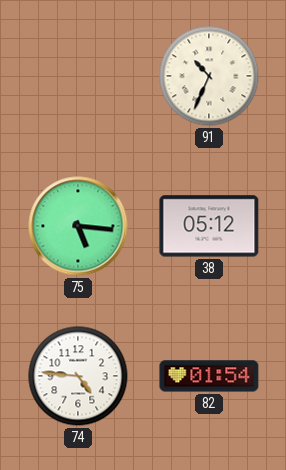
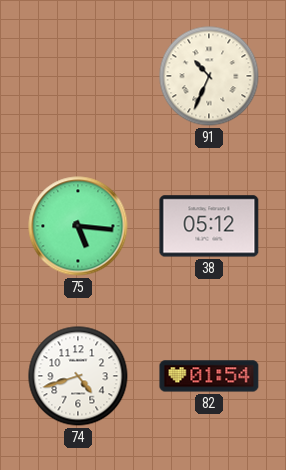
74: 4:46 -> 4:42 (78, 376)
